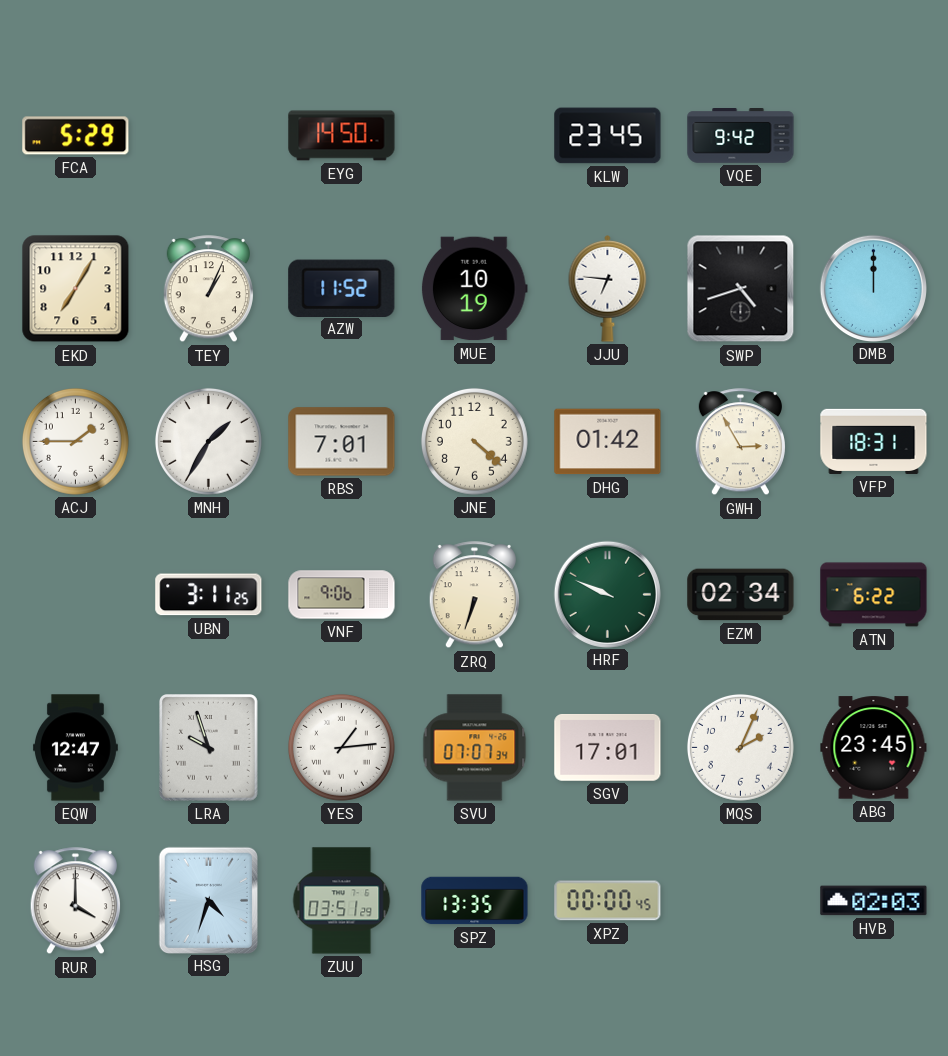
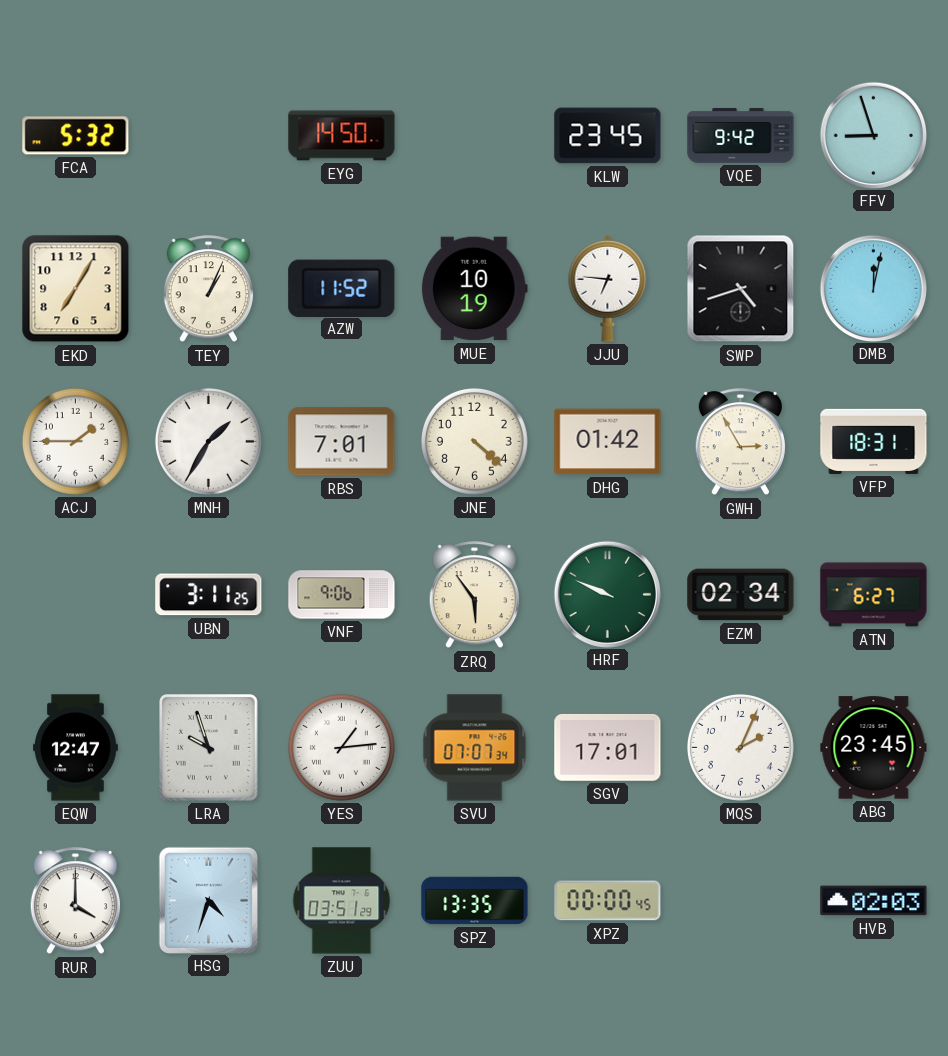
FCA: 5:29 -> 5:32 (76, 136)
FFV: none -> 8:57 (873, 135)
DMB: 12:00 -> 12:02 (873, 288)
ZRQ: 6:33 -> 5:54 (474, 595)
ATN: 6:22 -> 6:27 (874, 595)
